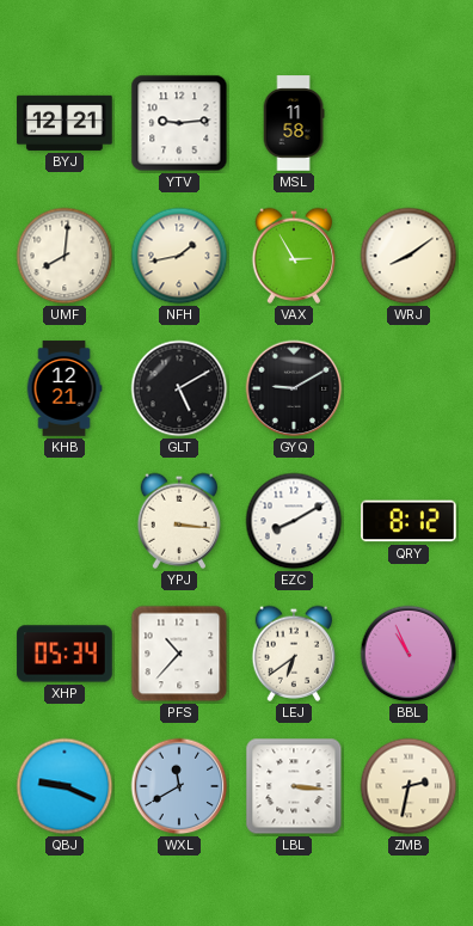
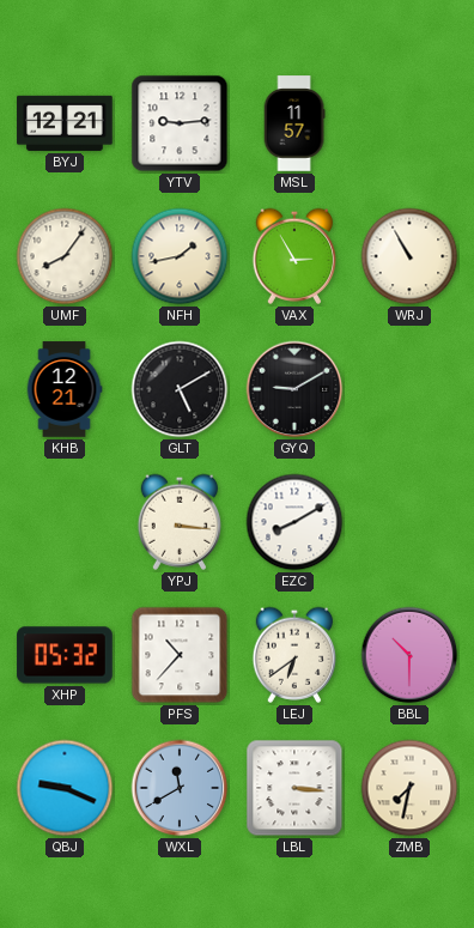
MSL: 11:58 -> 11:57 (294, 123)
UMF: 8:01 -> 8:06 (65, 256)
WRJ: 8:09 -> 10:55 (409, 256)
QRY: 8:12 -> none (408, 521)
XHP: 05:34 -> 05:32 (65, 655)
BBL: 10:56 -> 10:30 (409, 655)
ZMB: 2:32 -> 7:32 (409, 788)
